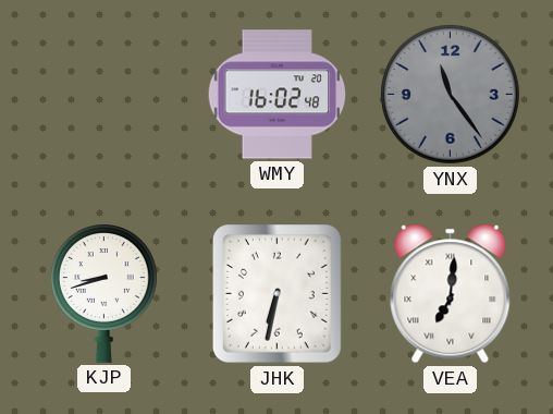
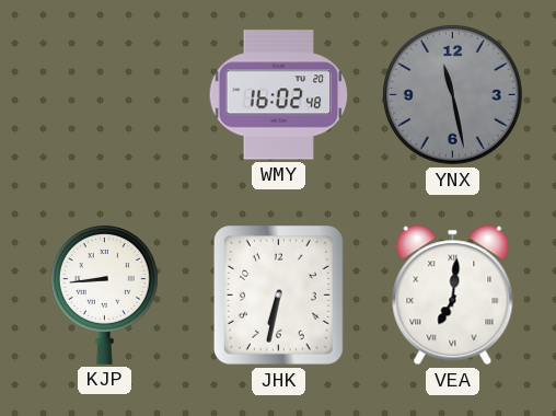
YNX: 11:24 -> 11:28 (452, 94)
KJP: 8:42 -> 8:44 (104, 294)
